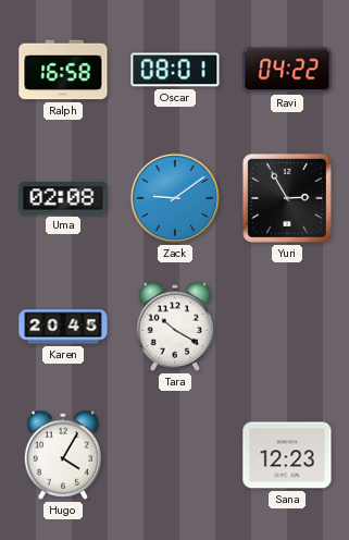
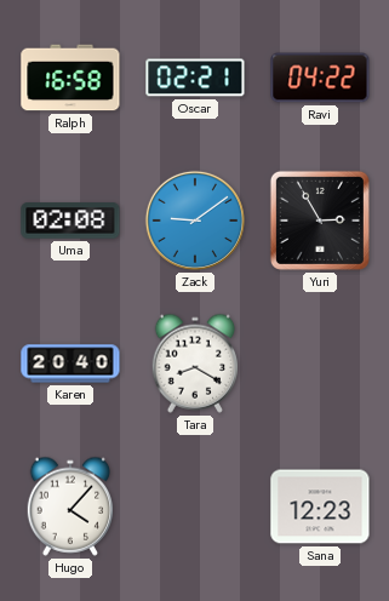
Oscar: 08:01 -> 02:21 (195, 78)
Karen: 20:45 -> 20:40 (70, 364)
Tara: 10:20 -> 8:20 (195, 364)
Hugo: 4:05 -> 4:07 (70, 506)
